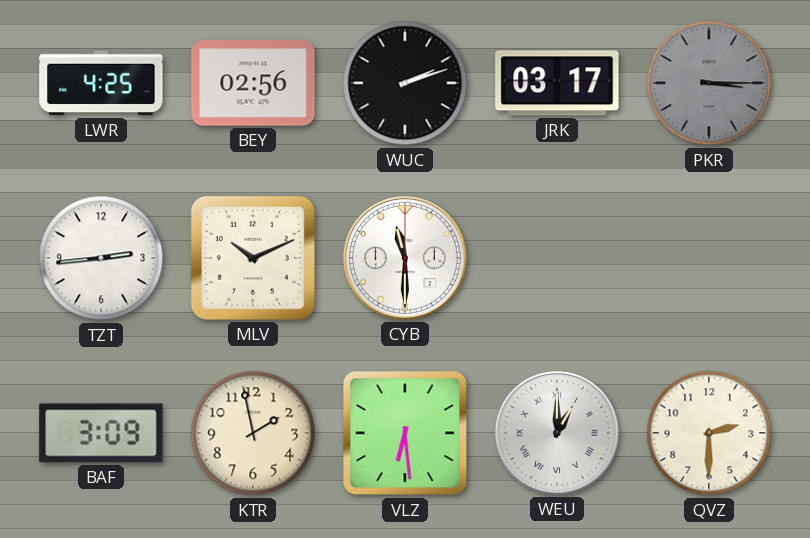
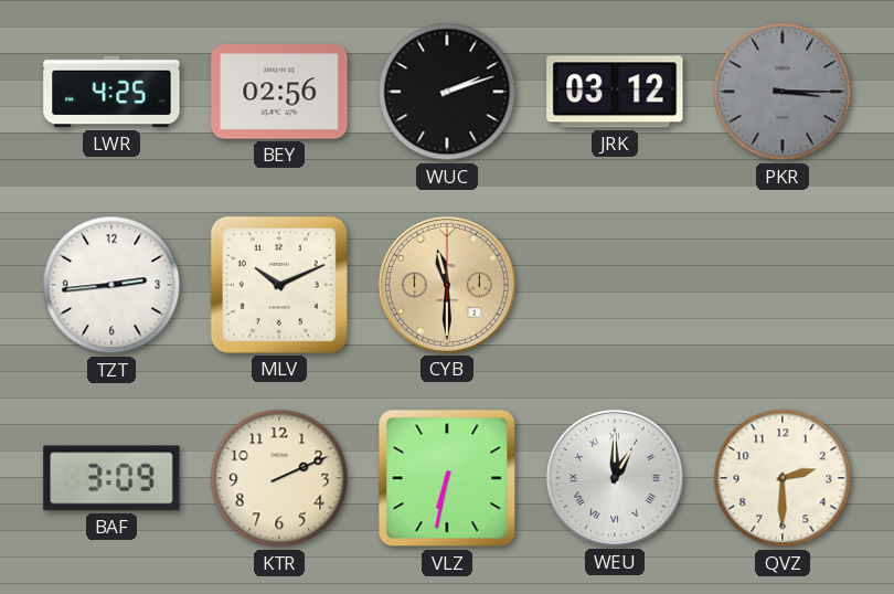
JRK: 03:17 -> 03:12 (615, 92)
CYB dial: white -> champagne (447, 285)
KTR: 1:58 -> 2:11 (279, 478)
VLZ: 6:29 -> 6:32 (447, 478)
